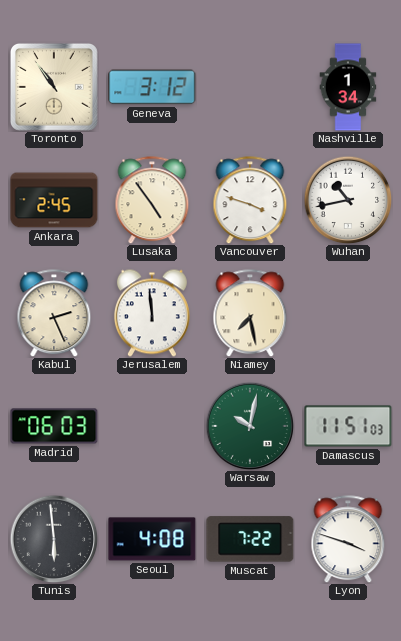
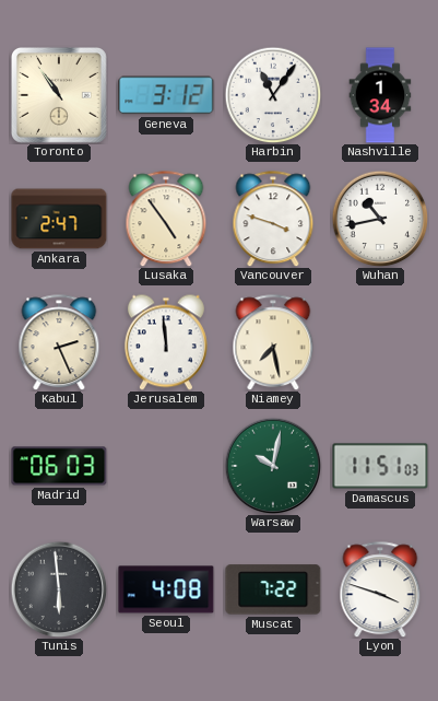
Harbin: none -> 11:06 (273, 95)
Ankara: 2:45 -> 2:47 (59, 219)
